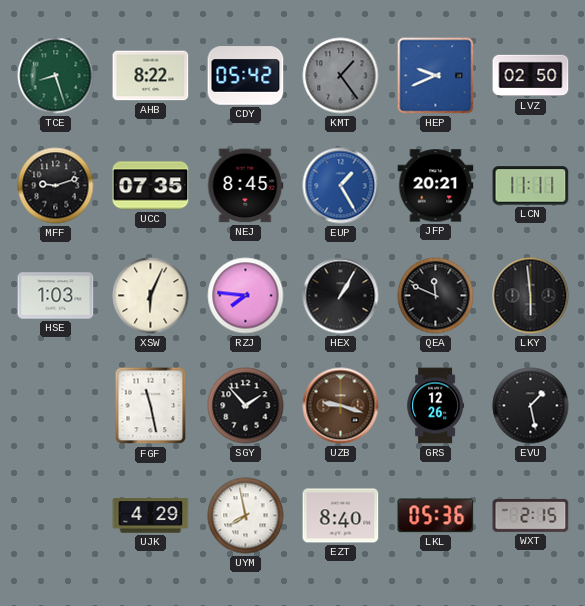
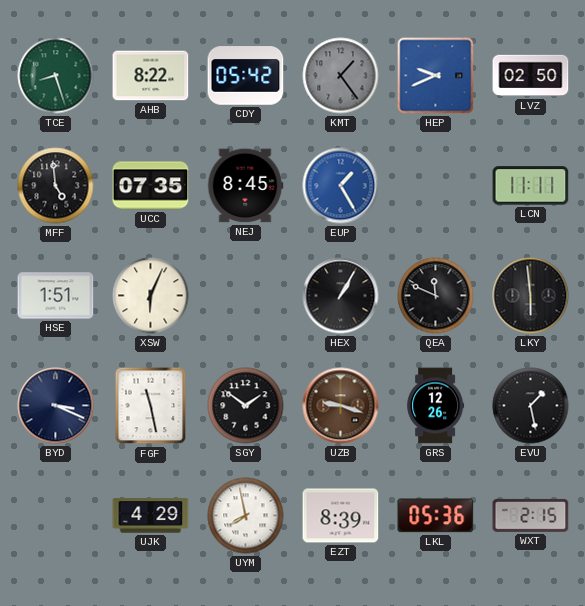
MFF: 9:12 -> 4:59 (56, 186)
JFP: 20:21 -> none (436, 186)
HSE: 1:03 -> 1:51 (56, 296)
RZJ: 7:46 -> none (246, 296)
BYD: none -> 3:19 (56, 406)
SGY: 1:53 -> 1:51 (246, 406)
EZT: 8:40 -> 8:39 (341, 516)
